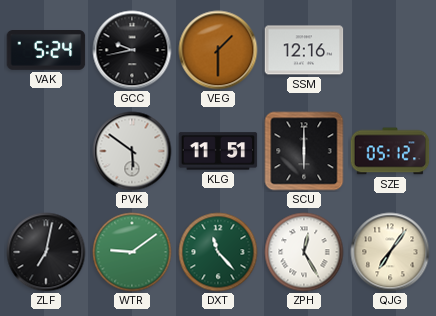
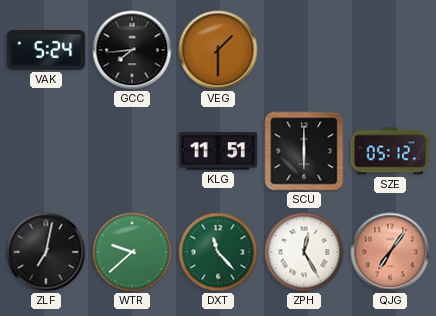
GCC: 9:43 -> 7:44 (132, 50)
SSM: 12:16 -> none (304, 50)
PVK: 5:51 -> none (132, 151)
WTR: 9:09 -> 9:38 (132, 252)
QJG dial: cream -> salmon (390, 252)
